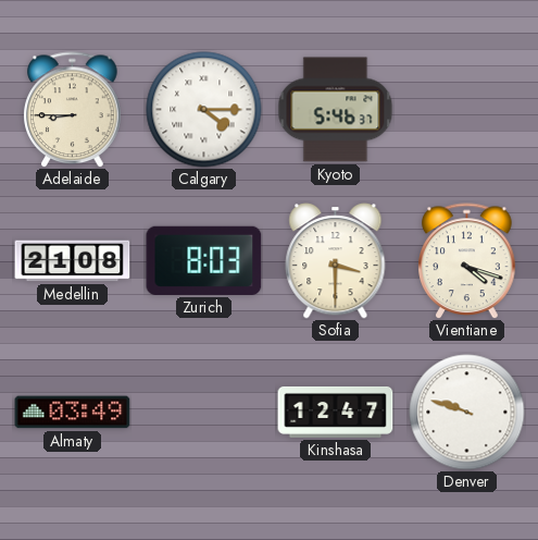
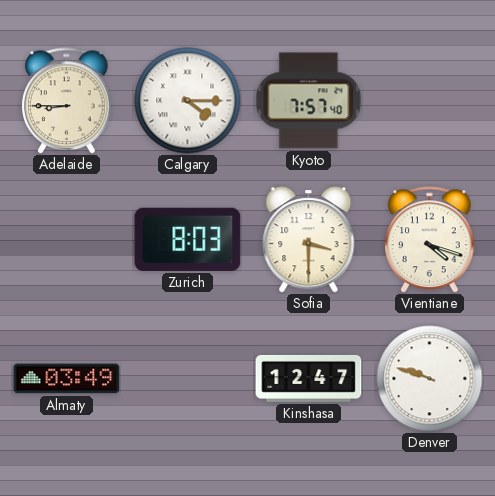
Kyoto: 5:46 -> 7:57 (309, 101)
Medellin: 21:08 -> none (73, 261)
